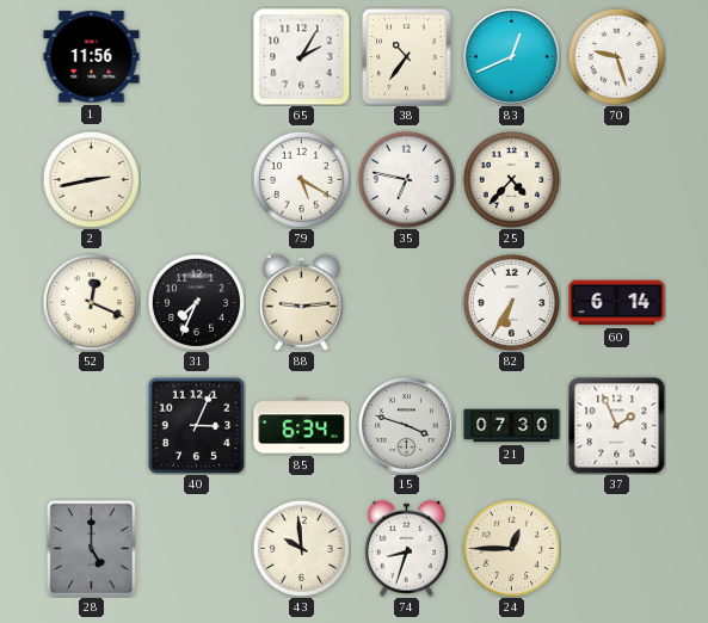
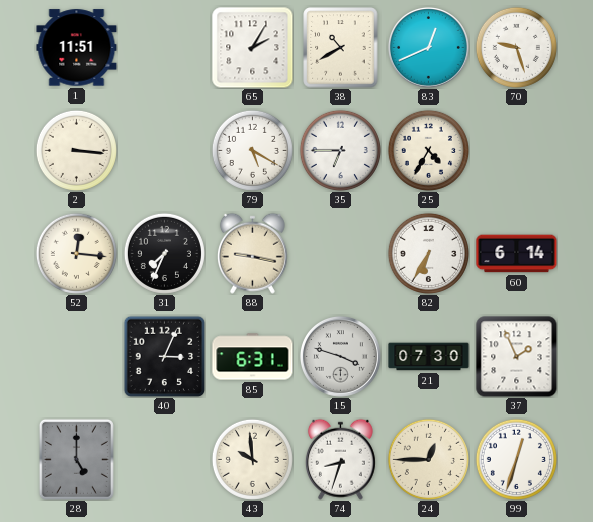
1: 11:56 -> 11:51 (77, 48)
38: 10:36 -> 10:40 (341, 48)
2: 2:43 -> 3:16 (76, 150)
35: 6:47 -> 6:45 (340, 150)
25: 4:37 -> 4:35 (428, 150)
52: 12:19 -> 12:16 (76, 253)
88: 9:14 -> 9:17 (252, 253)
85: 6:34 -> 6:31 (253, 357)
99: none -> 12:33 (516, 459)
